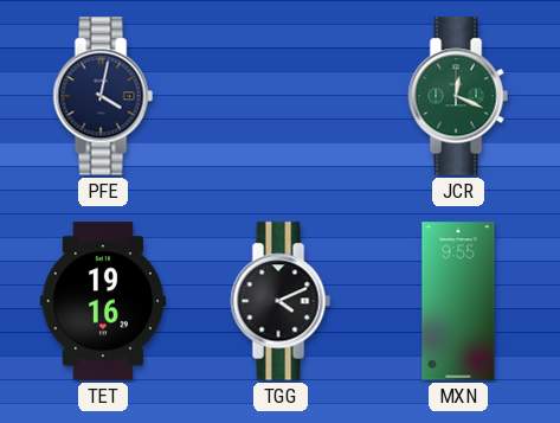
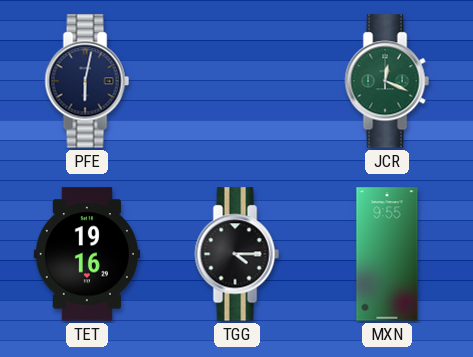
PFE: 4:02 -> 6:02 (87, 81)
TGG: 4:11 -> 4:15 (237, 254)
